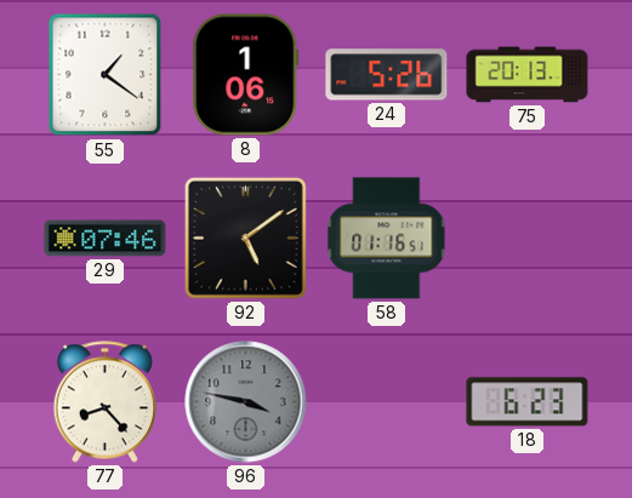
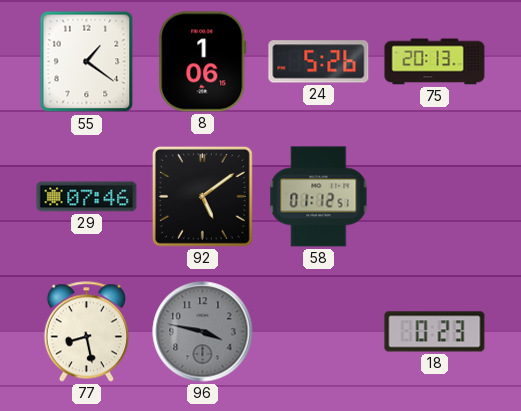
58: 01:16 -> 01:12 (319, 197)
77: 8:23 -> 8:28 (86, 332)
18: 6:23 -> 0:23 (435, 332)
